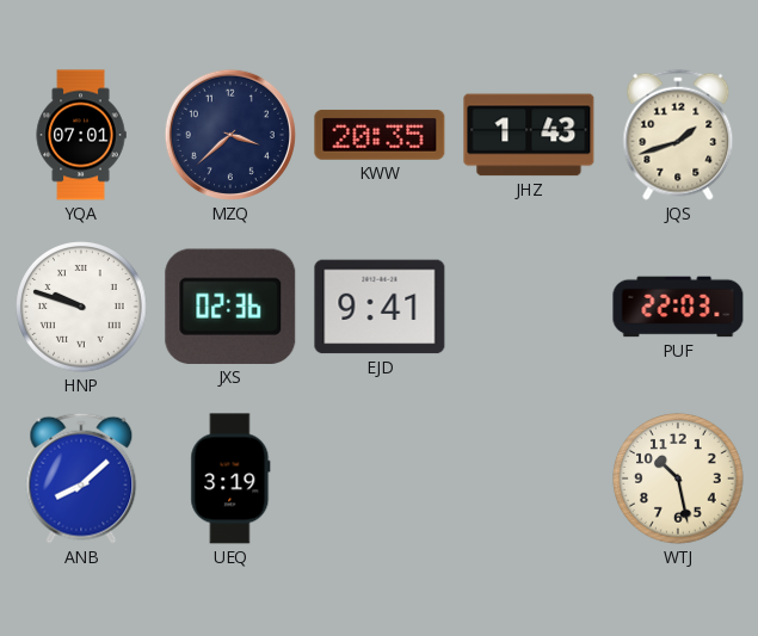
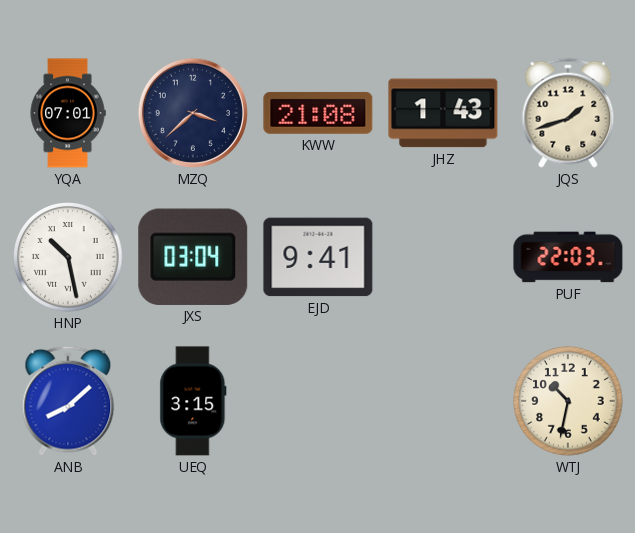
KWW: 20:35 -> 21:08 (318, 113)
HNP: 9:48 -> 10:28 (68, 257)
JXS: 02:36 -> 03:04 (193, 257)
UEQ: 3:19 -> 3:15 (193, 401)
WTJ: 10:28 -> 10:32 (568, 401)
